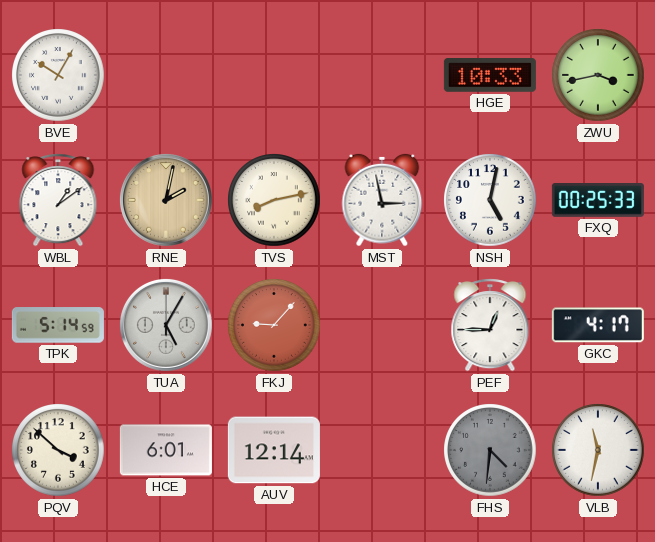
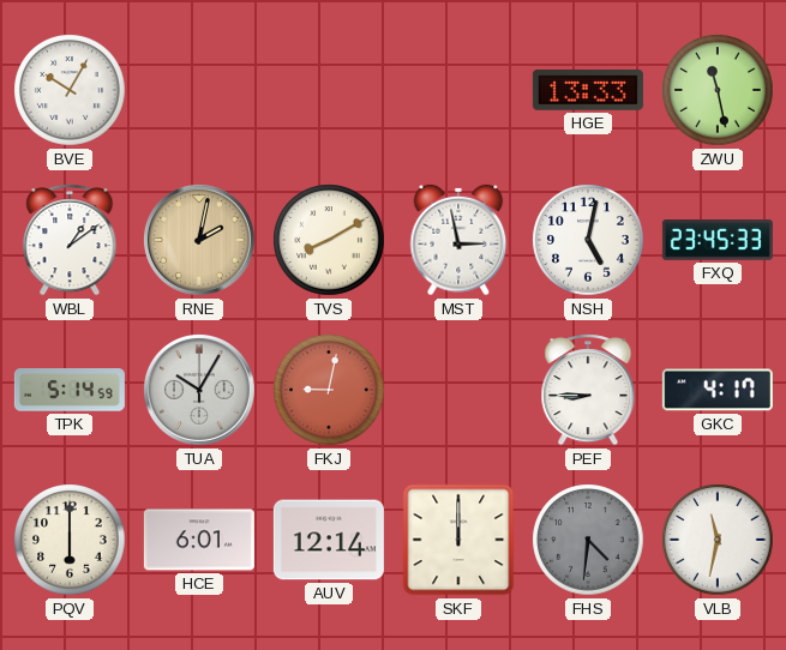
HGE: 10:33 -> 13:33 (588, 91)
ZWU: 3:43 -> 11:28 (718, 90)
TVS: 8:13 -> 8:10 (329, 240)
FXQ: 00:25 -> 23:45 (718, 241)
TUA: 5:05 -> 10:05 (199, 390)
FKJ: 9:07 -> 9:02 (329, 390)
PEF: 12:45 -> 8:45 (588, 391)
PQV: 3:52 -> 6:00 (70, 540)
SKF: none -> 12:00 (458, 540)
